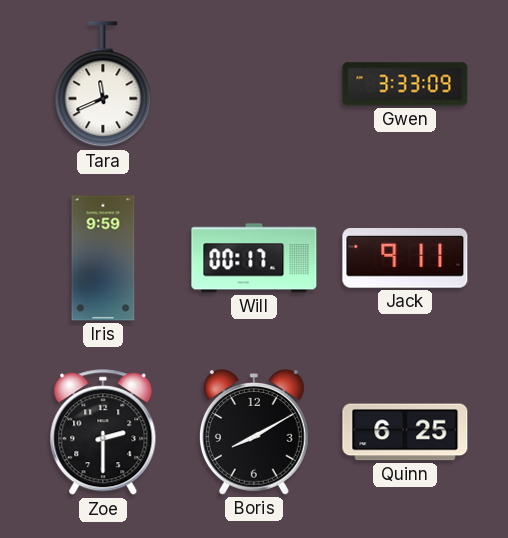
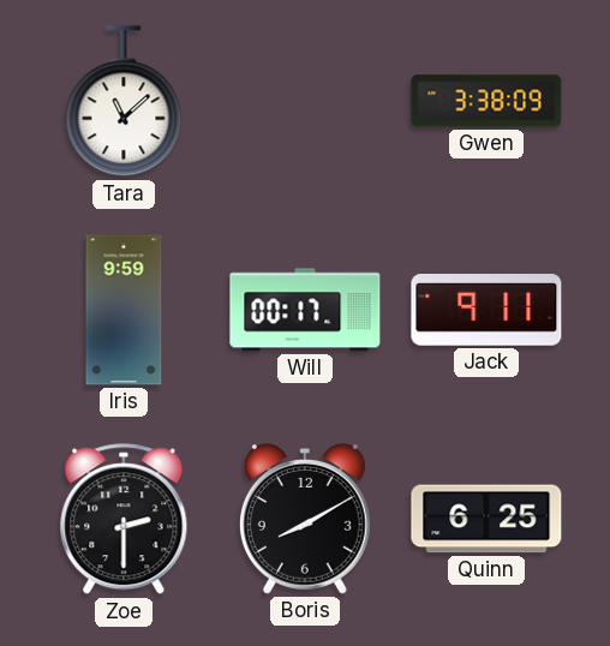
Tara: 11:41 -> 11:08 (124, 102)
Gwen: 3:33 -> 3:38 (486, 101)
